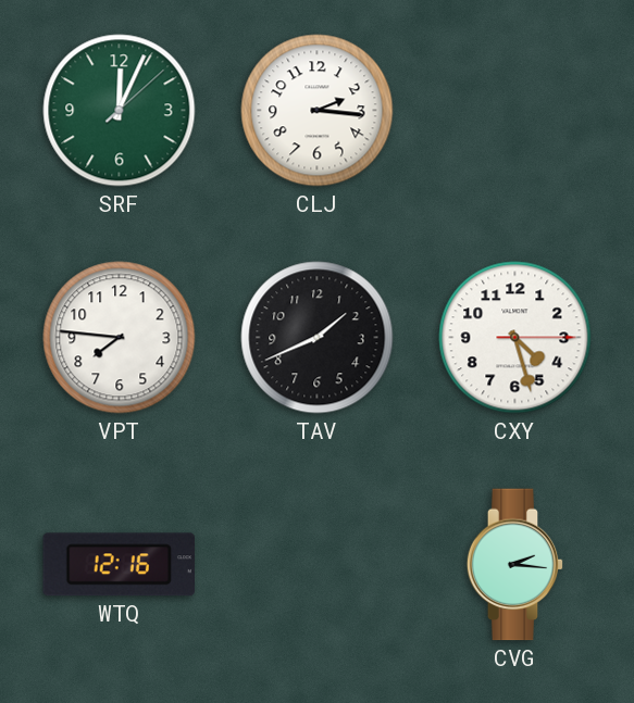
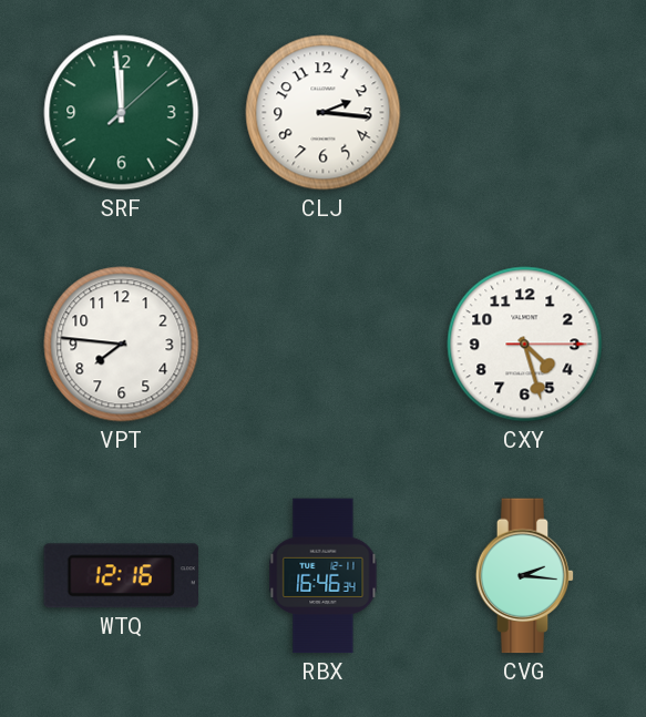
SRF: 12:04 -> 11:59 (122, 113)
TAV: 1:41 -> none (318, 338)
RBX: none -> 16:46 (324, 576)
